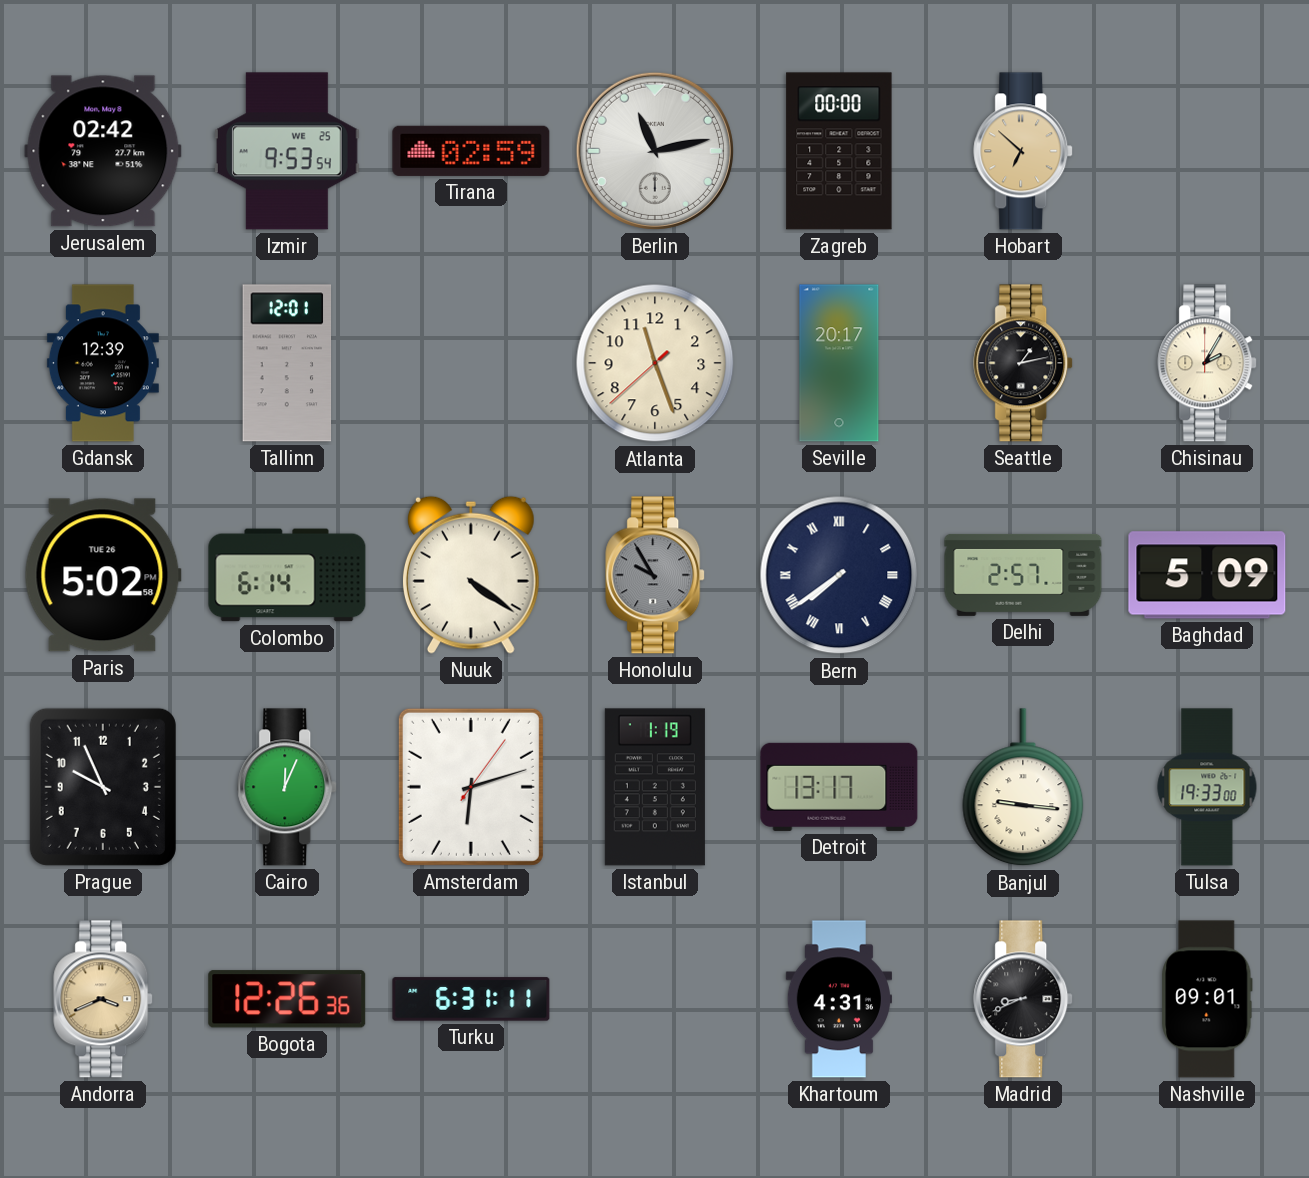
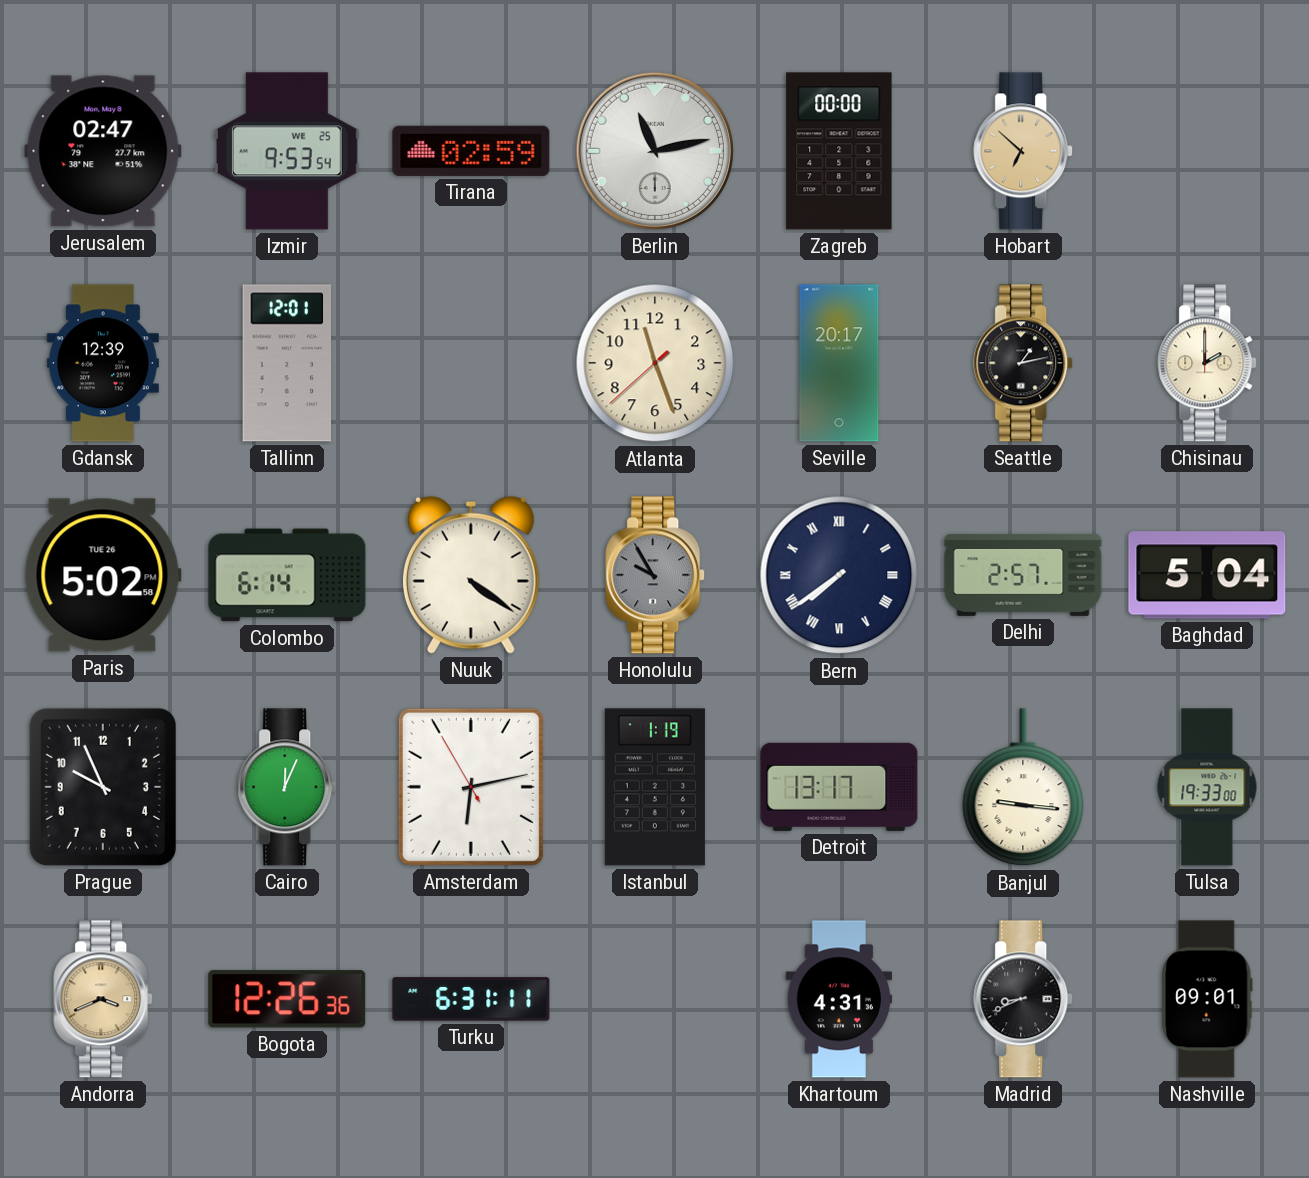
Jerusalem: 02:42 -> 02:47 (103, 151)
Chisinau: 2:05 -> 2:00 (1208, 363)
Baghdad: 5:09 -> 5:04 (1207, 575)
Amsterdam: 6:12:06 -> 6:12:55 (471, 787)
